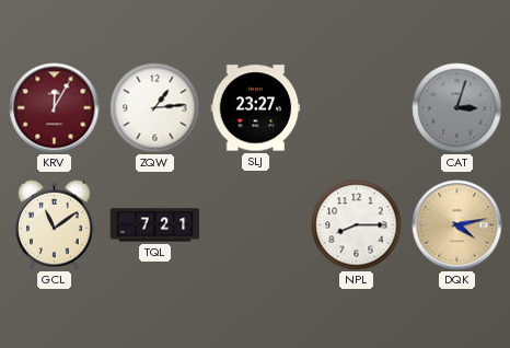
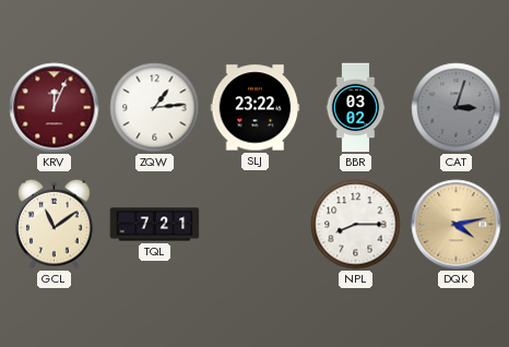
KRV: 12:05 -> 12:04 (55, 108)
SLJ: 23:27 -> 23:22 (256, 108)
BBR: none -> 03:02 (356, 108)
